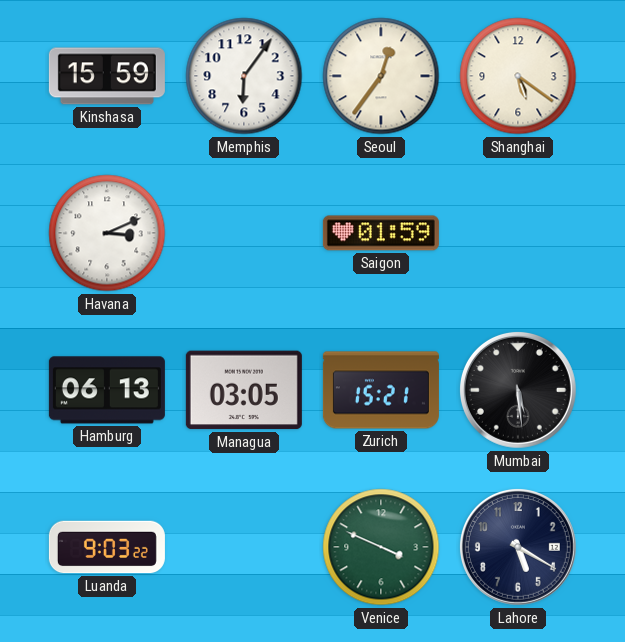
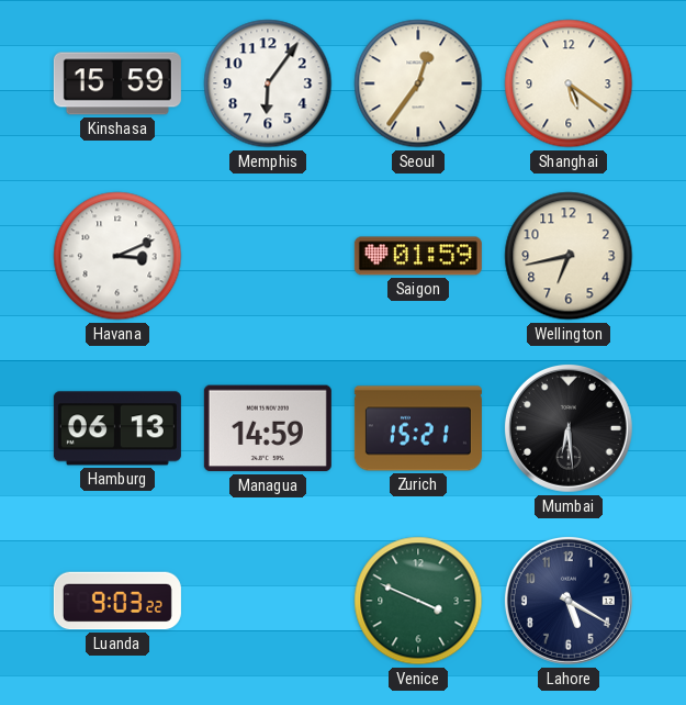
Wellington: none -> 6:43 (569, 256)
Managua: 03:05 -> 14:59 (268, 428)
Mumbai: 5:29 -> 6:29 (569, 428)
